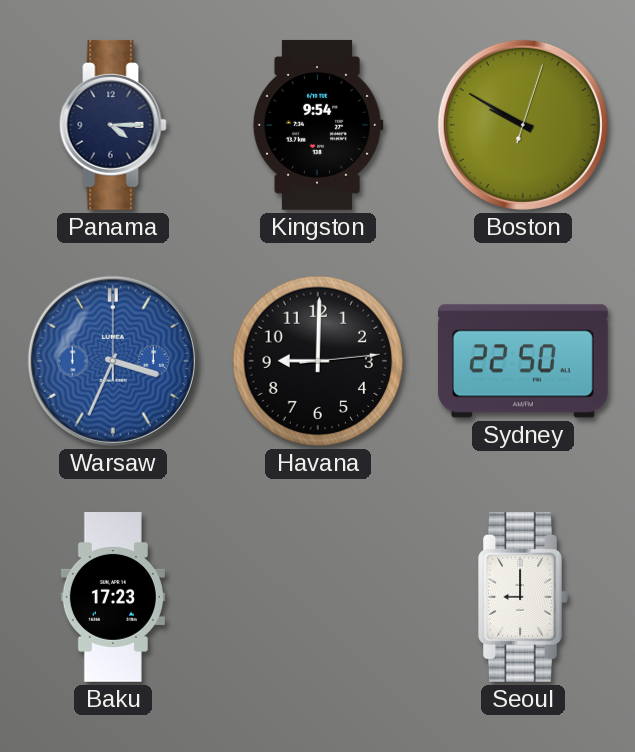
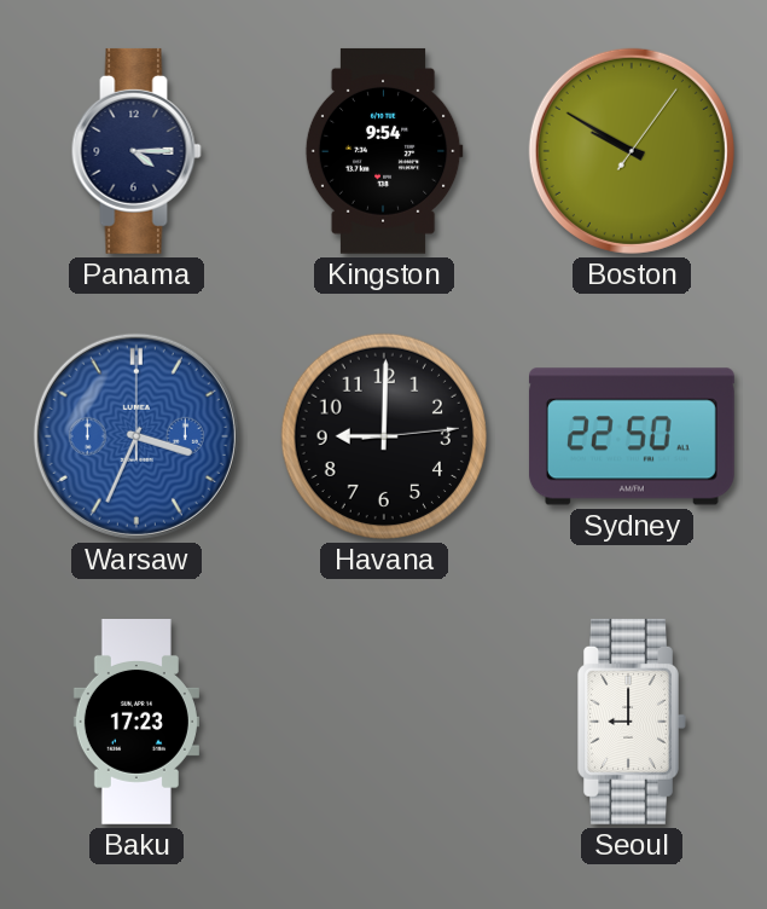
Boston: 9:50:03 -> 9:50:06 (632, 151)
